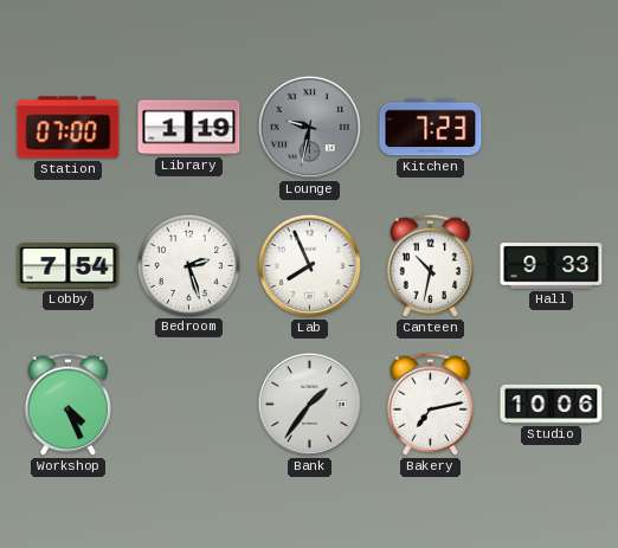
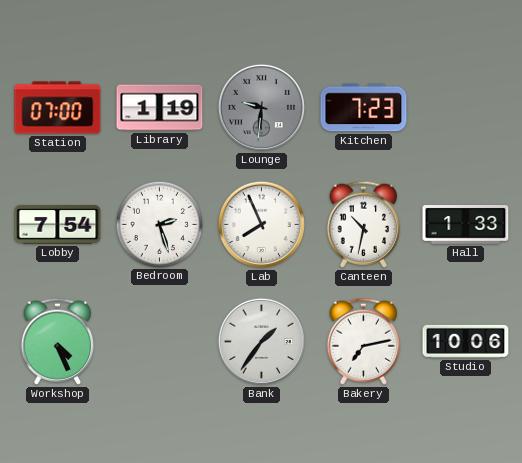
Lounge: 9:32 -> 9:31 (261, 107)
Hall: 9:33 -> 1:33 (466, 225)
